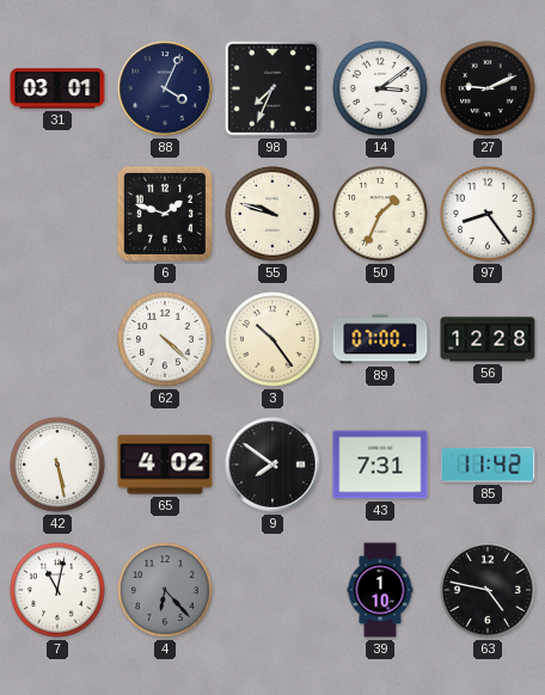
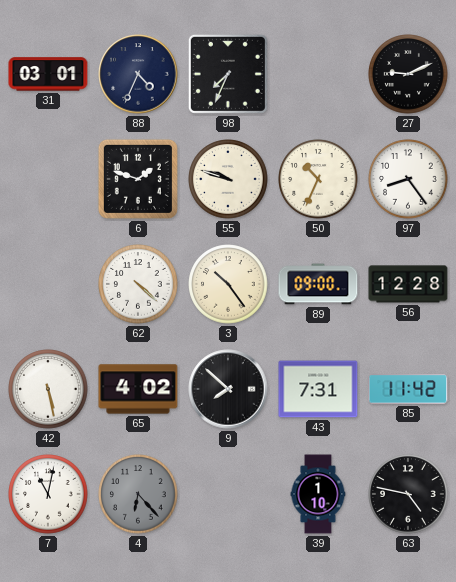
88: 4:04 -> 4:34 (138, 74)
14: 3:09 -> none (380, 88)
50: 1:34 -> 10:34 (318, 179)
89: 07:00 -> 09:00 (318, 284)
9: 7:51 -> 7:52 (228, 389)
